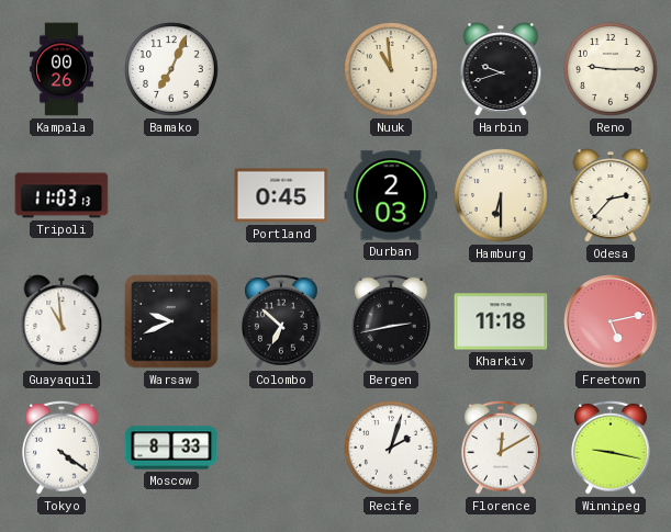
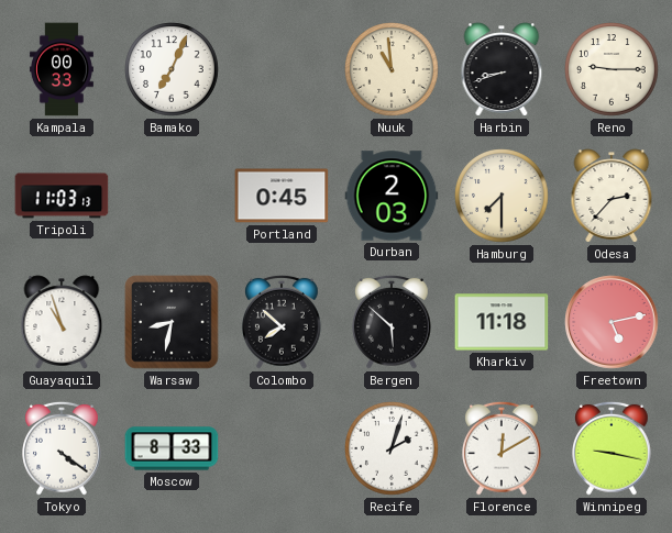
Kampala: 00:26 -> 00:33 (62, 69)
Harbin: 9:42 -> 8:42 (502, 69)
Hamburg: 6:30 -> 7:30 (502, 196)
Guayaquil: 10:59 -> 10:57 (62, 322)
Warsaw: 9:41 -> 8:32 (172, 322)
Colombo: 6:52 -> 7:52 (283, 322)
Bergen: 2:43 -> 5:52 (393, 322)
